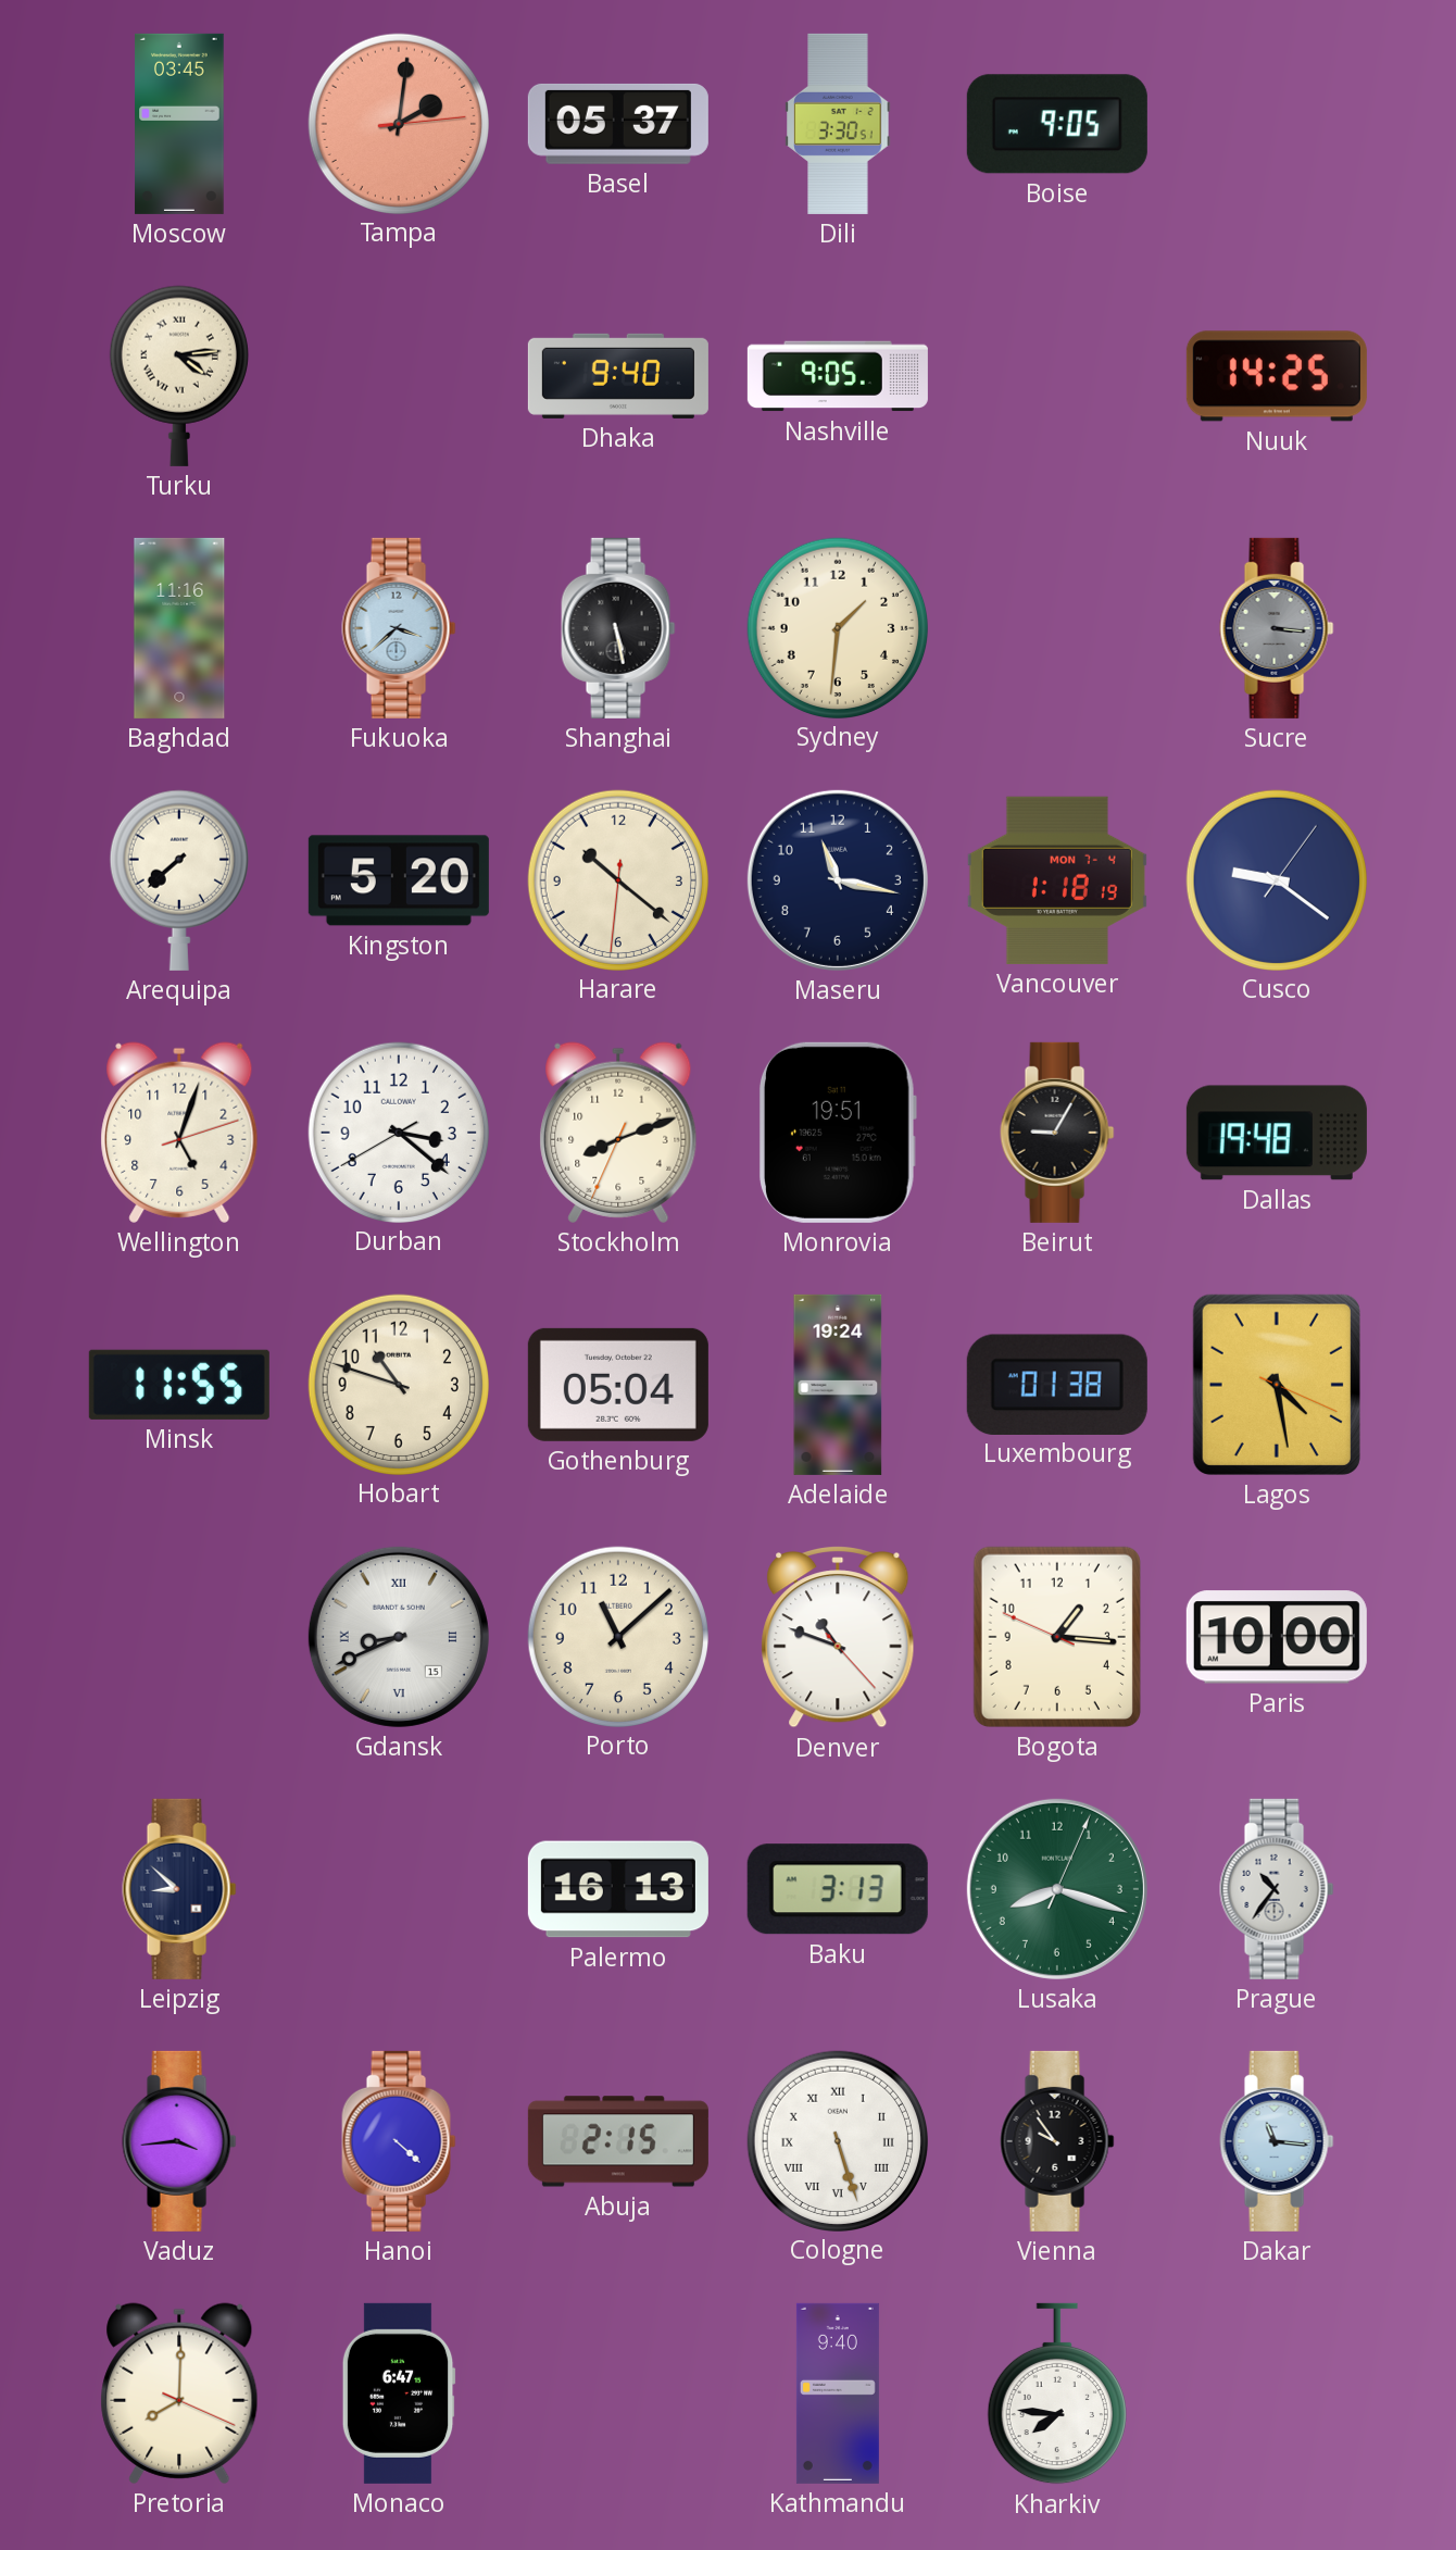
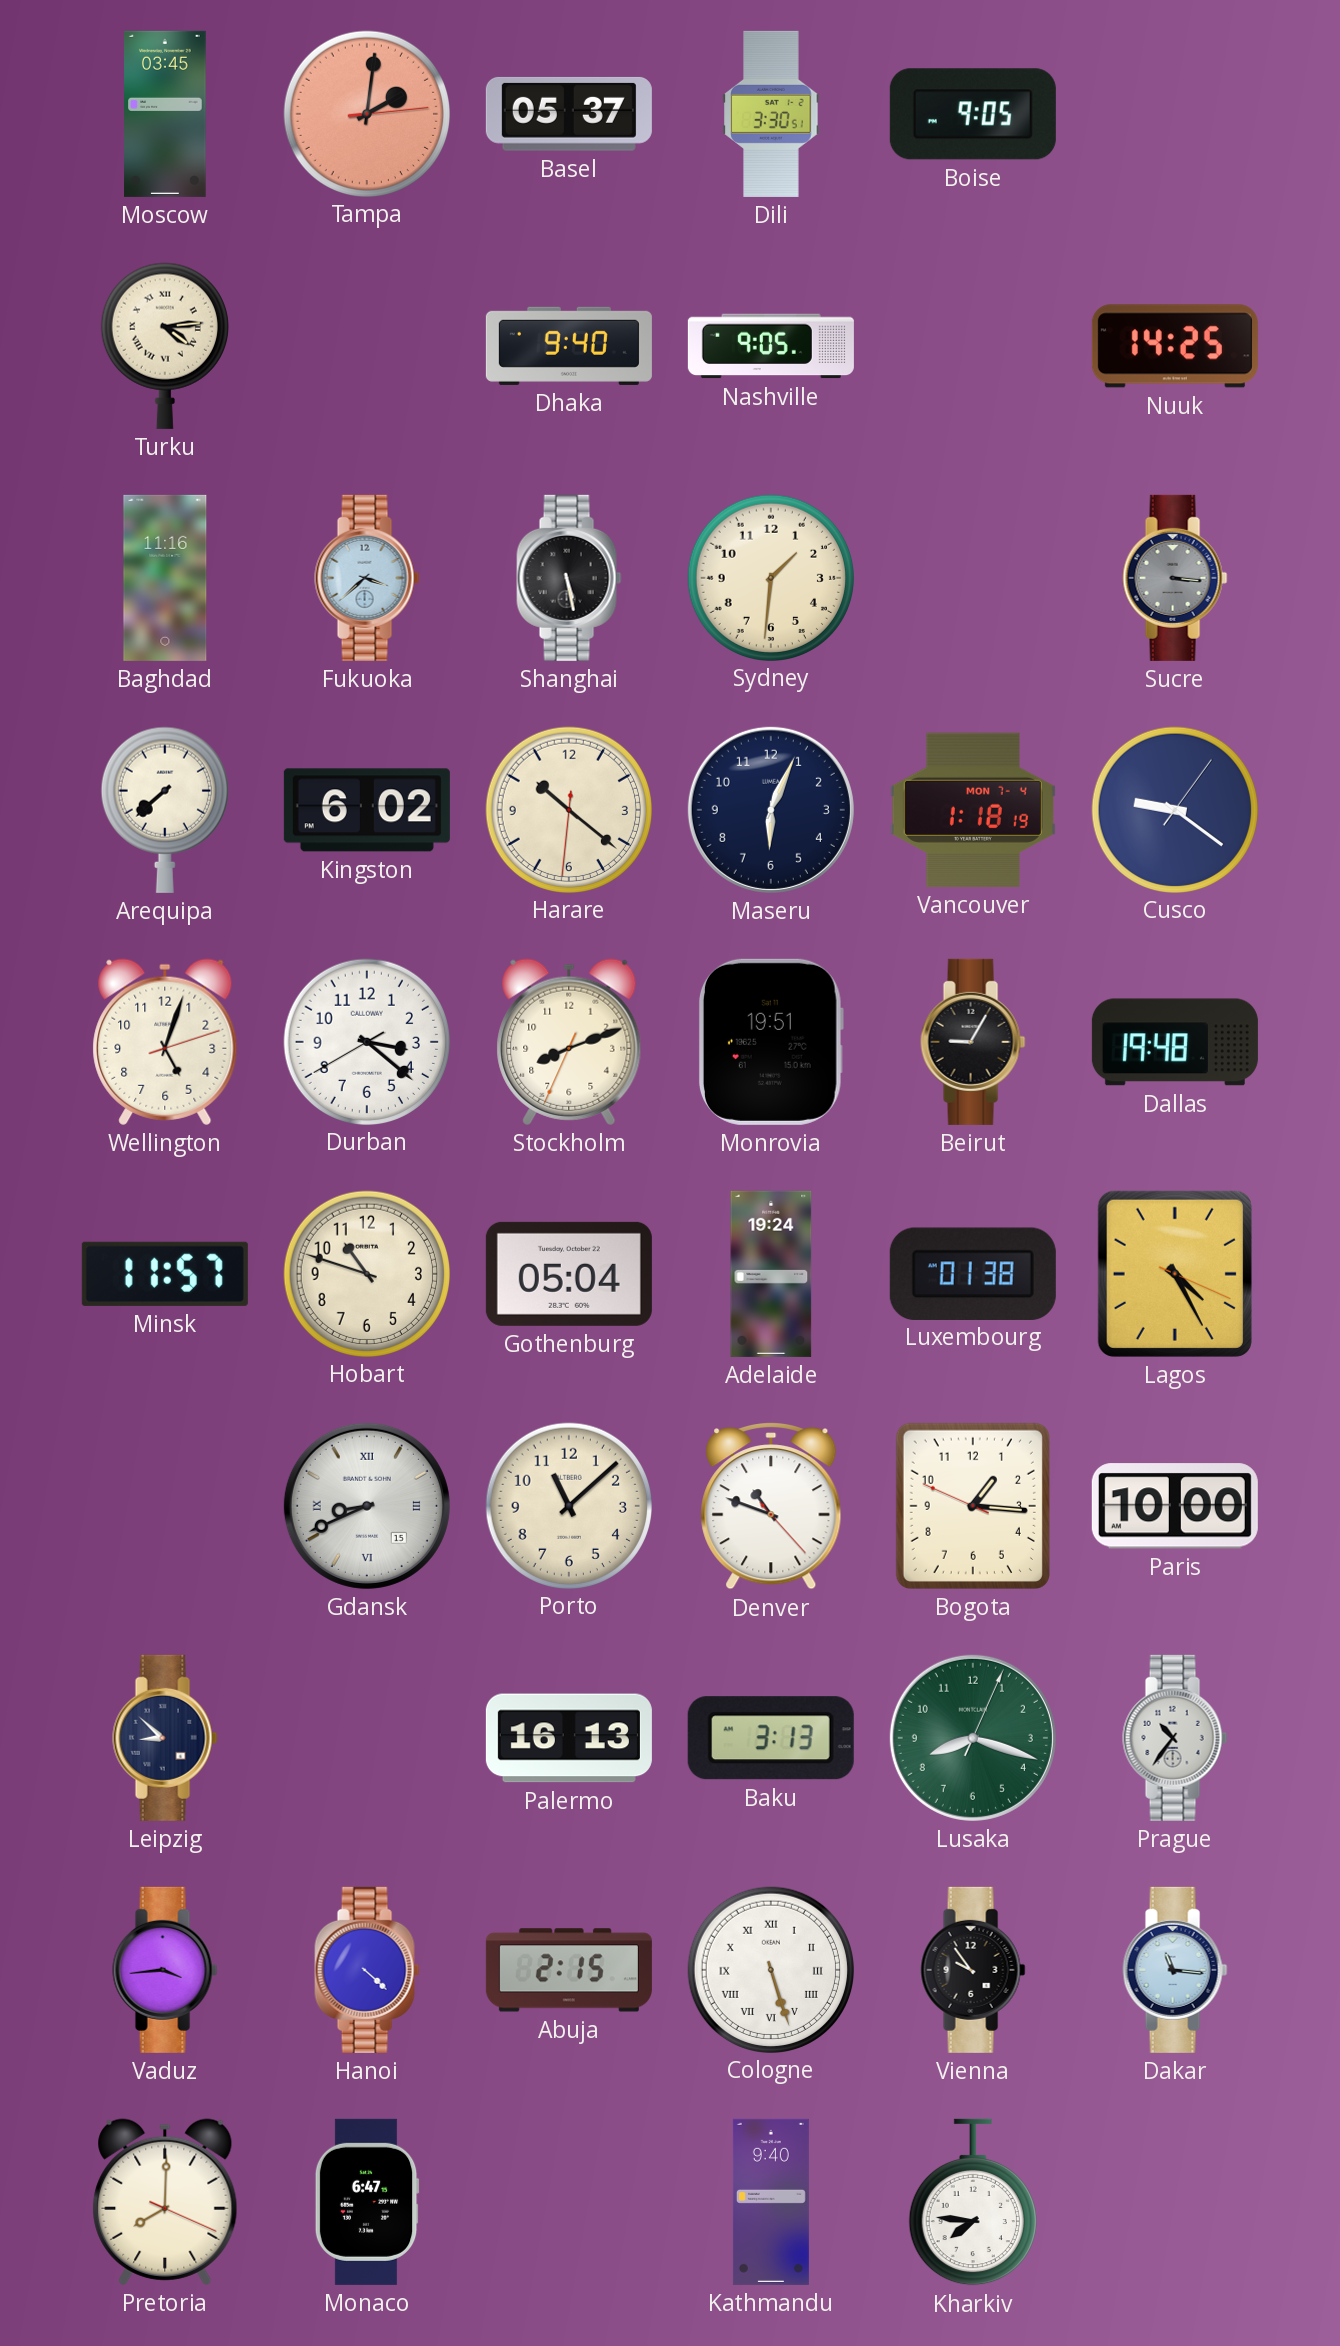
Kingston: 5:20 -> 6:02 (367, 810)
Maseru: 11:17 -> 6:04 (771, 810)
Minsk: 11:55 -> 11:57 (165, 1274)
Lagos: 4:28 -> 4:25 (1175, 1274)
